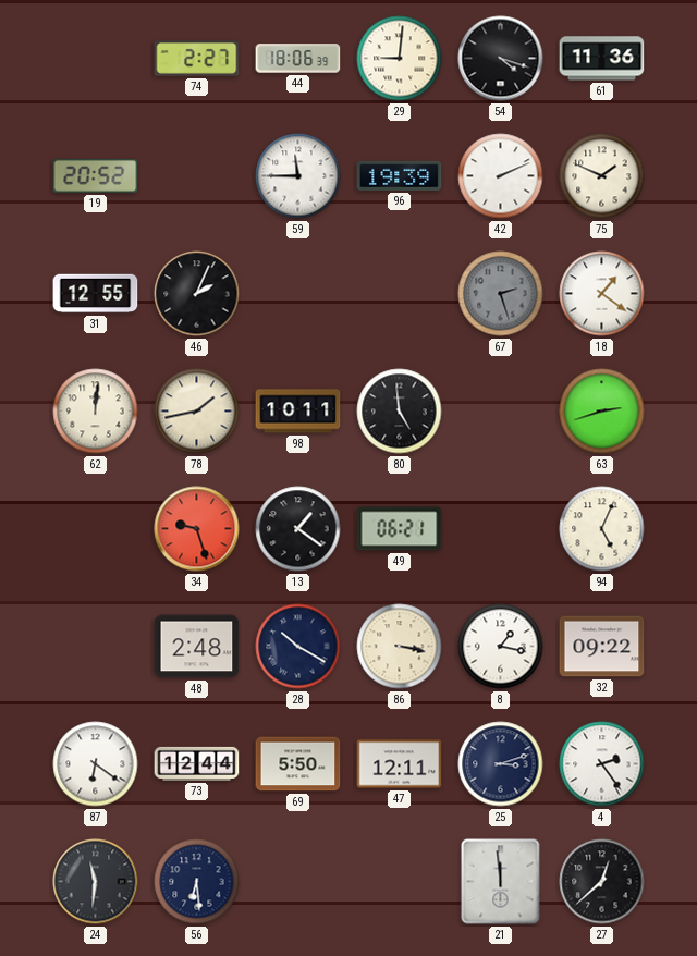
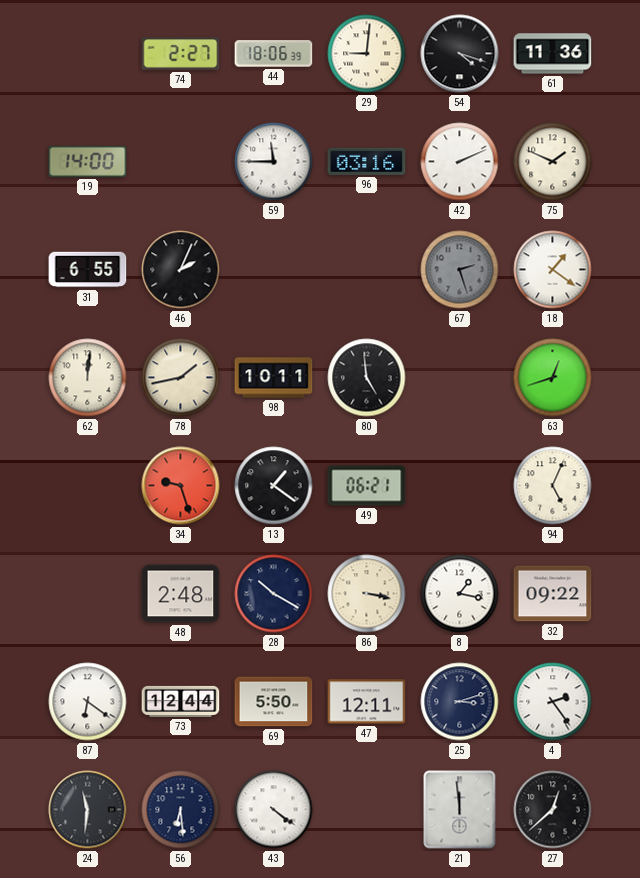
19: 20:52 -> 14:00 (88, 161)
96: 19:39 -> 03:16 (367, 161)
31: 12:55 -> 6:55 (88, 270)
63: 2:42 -> 12:42 (553, 378)
43: none -> 4:21 (274, 810)
